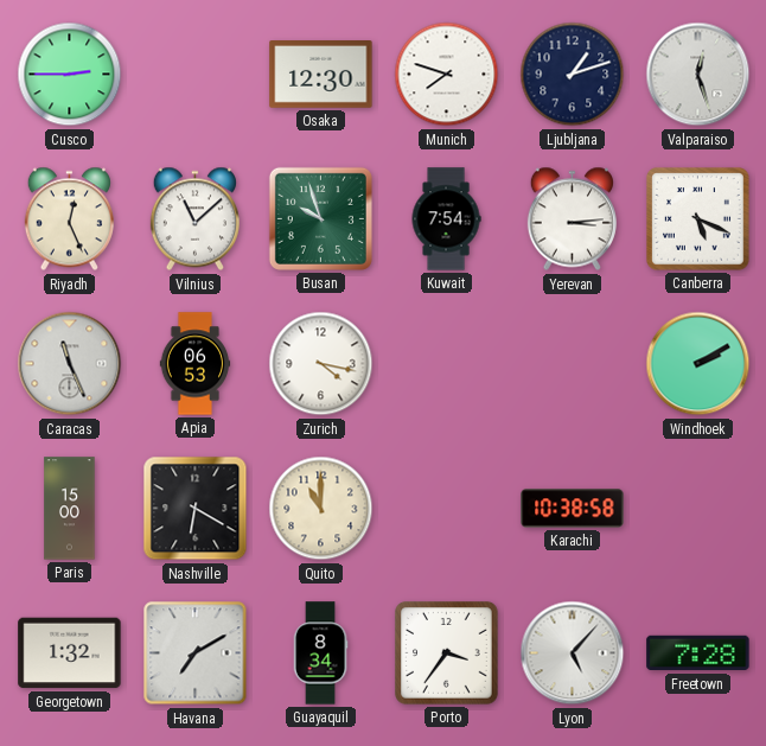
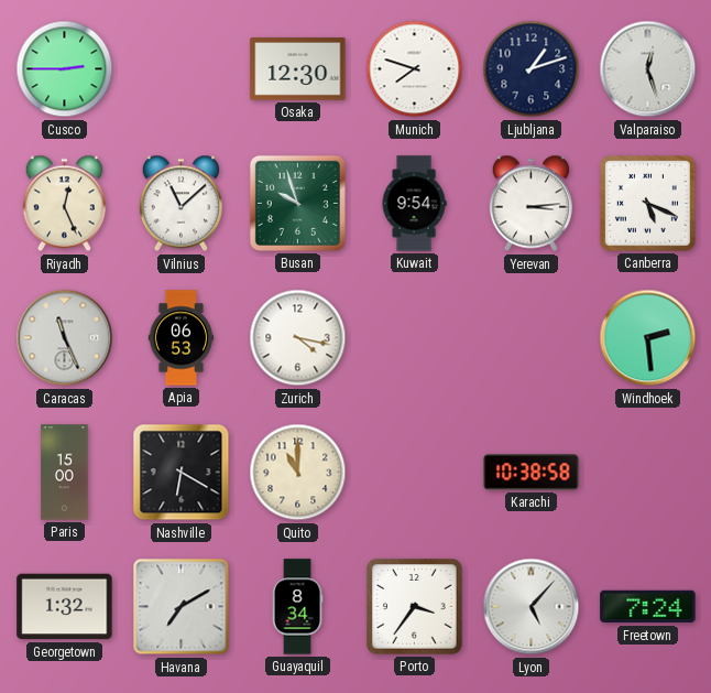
Kuwait: 7:54 -> 9:54 (414, 204)
Windhoek: 2:10 -> 2:29 (648, 338)
Freetown: 7:28 -> 7:24 (648, 607)
